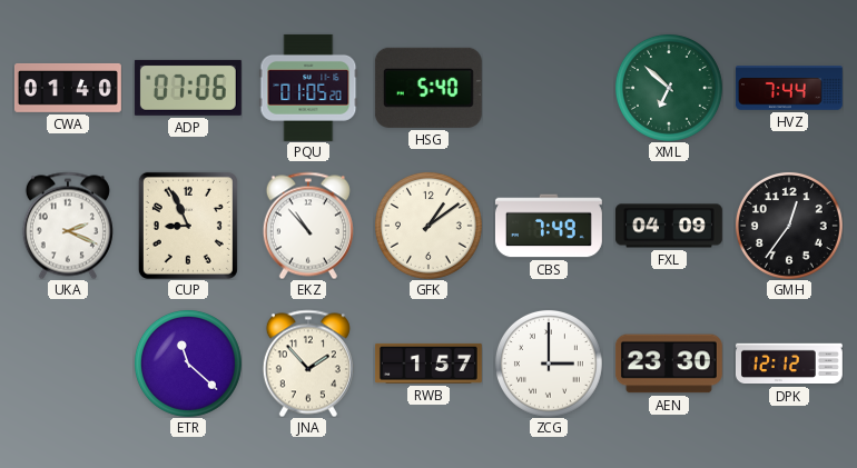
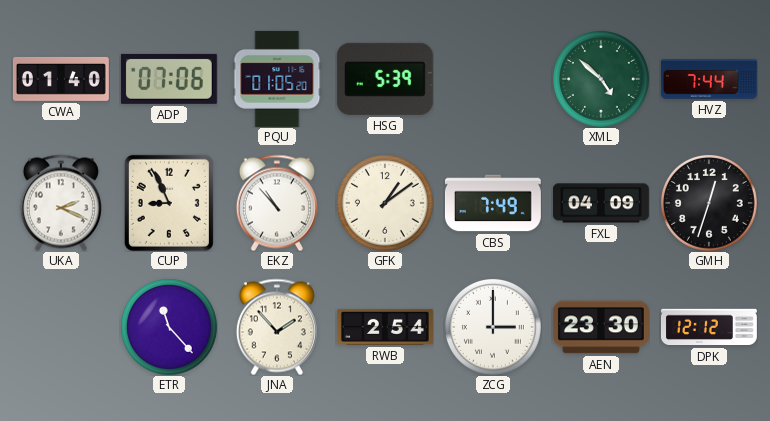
HSG: 5:40 -> 5:39 (385, 79)
XML: 6:52 -> 4:52 (601, 79)
GMH: 12:36 -> 12:33 (709, 203)
ETR: 11:22 -> 11:23 (169, 327)
RWB: 1:57 -> 2:54 (385, 327)
